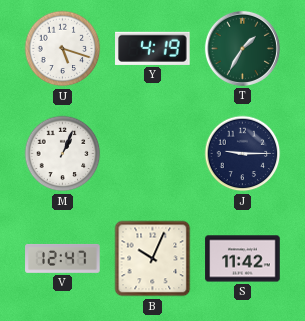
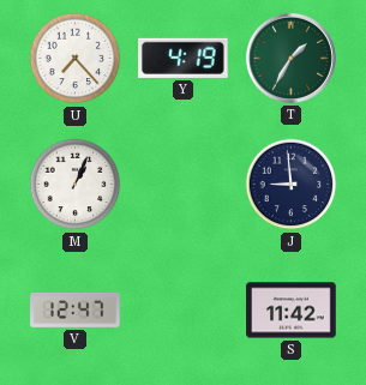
U: 5:18 -> 7:23 (76, 59)
J: 9:15 -> 8:59 (292, 185)
B: 10:04 -> none (153, 259)
